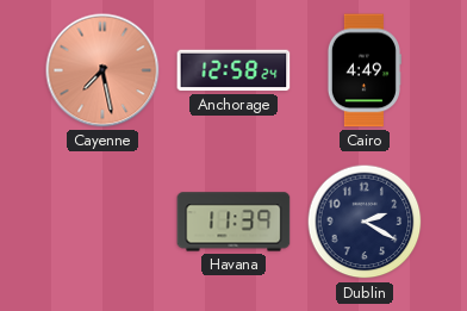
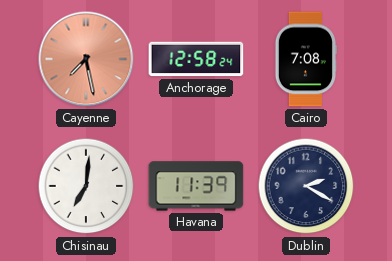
Cairo: 4:49 -> 7:08 (305, 59)
Chisinau: none -> 7:01 (86, 186)
